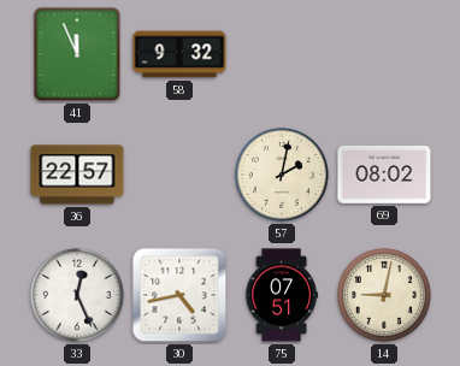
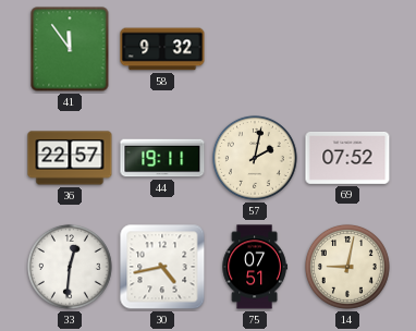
41: 11:56 -> 11:54 (70, 49)
44: none -> 19:11 (162, 158)
69: 08:02 -> 07:52 (347, 158)
33: 12:26 -> 12:31 (70, 267)
